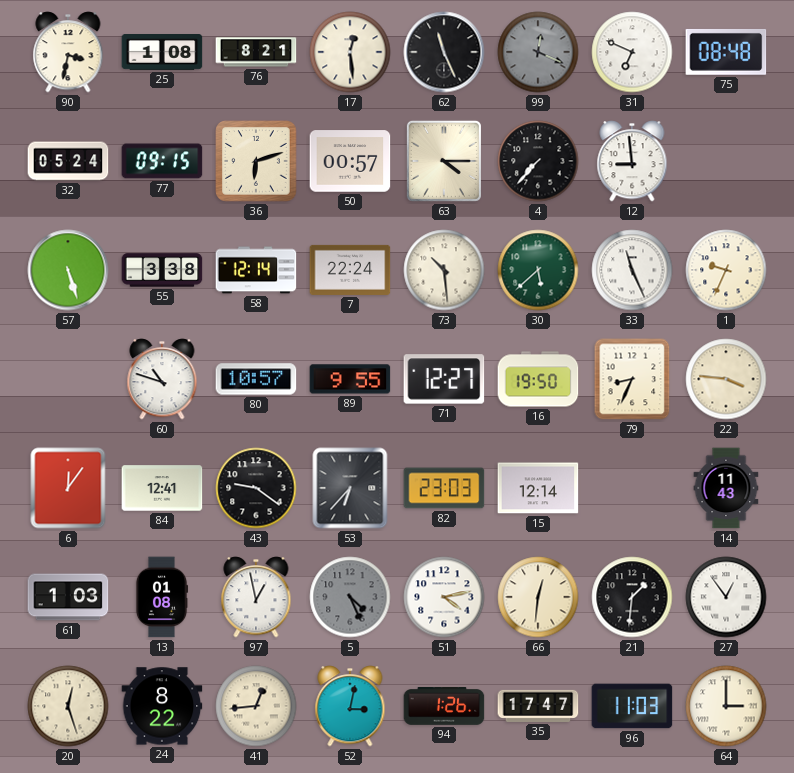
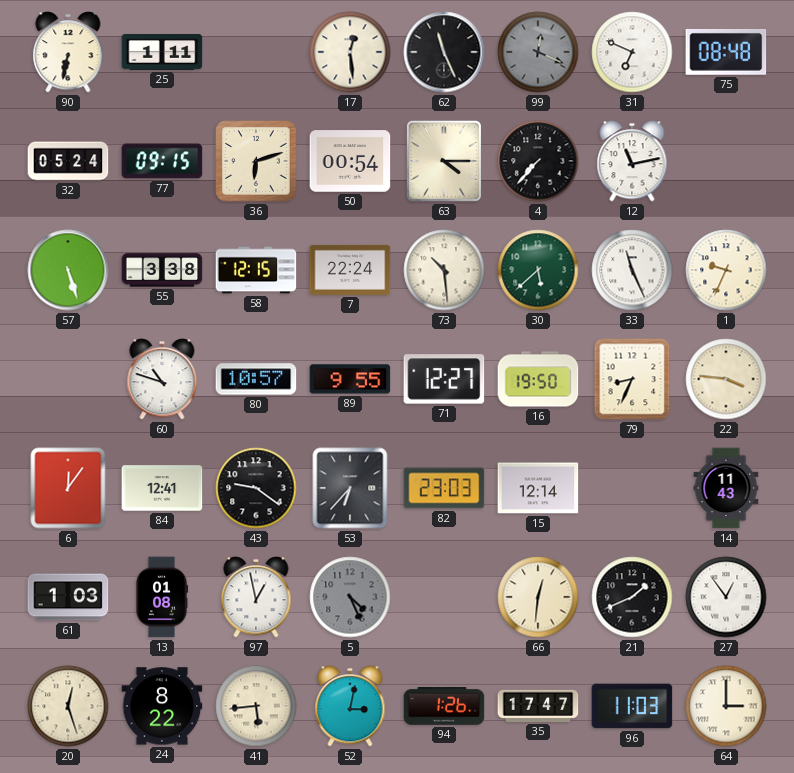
90: 3:32 -> 6:32 (68, 52)
25: 1:08 -> 1:11 (162, 53)
76: 8:21 -> none (256, 52)
50: 00:57 -> 00:54 (350, 161)
12: 8:59 -> 11:13 (632, 161)
58: 12:14 -> 12:15 (256, 270)
51: 4:13 -> none (444, 597)
21: 1:31 -> 1:41 (632, 597)
41: 12:44 -> 5:44 (256, 706)
